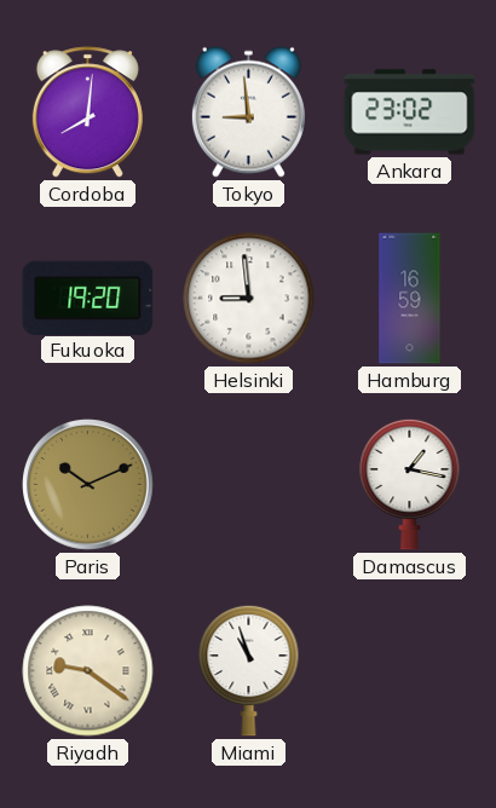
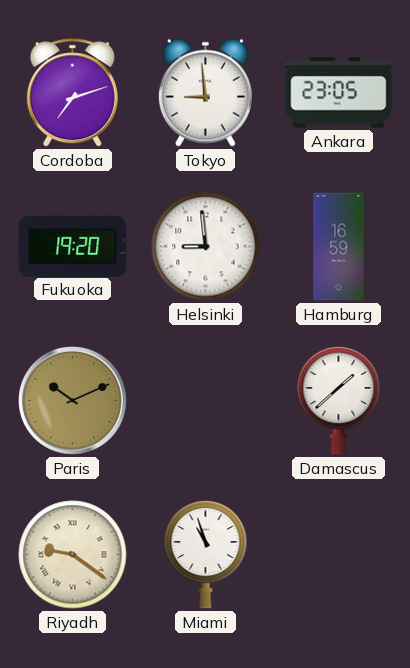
Cordoba: 8:01 -> 7:12 (72, 93)
Ankara: 23:02 -> 23:05 (339, 93)
Damascus: 1:17 -> 1:38 (339, 400)
